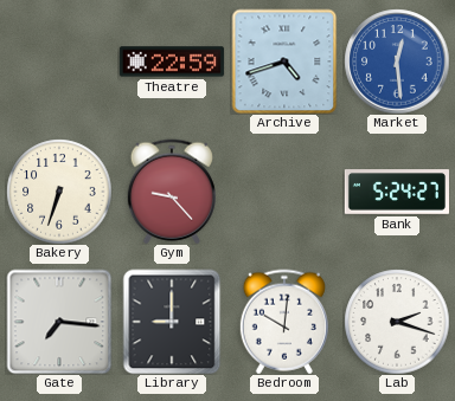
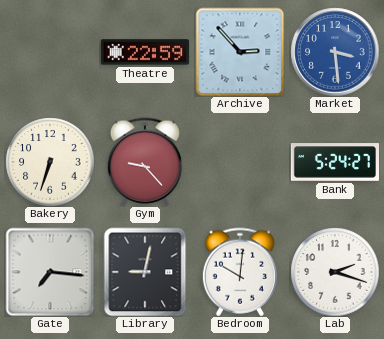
Archive: 4:42 -> 2:53 (240, 52)
Market: 12:29 -> 3:29 (335, 52)
Library: 9:00 -> 9:02 (145, 272)
